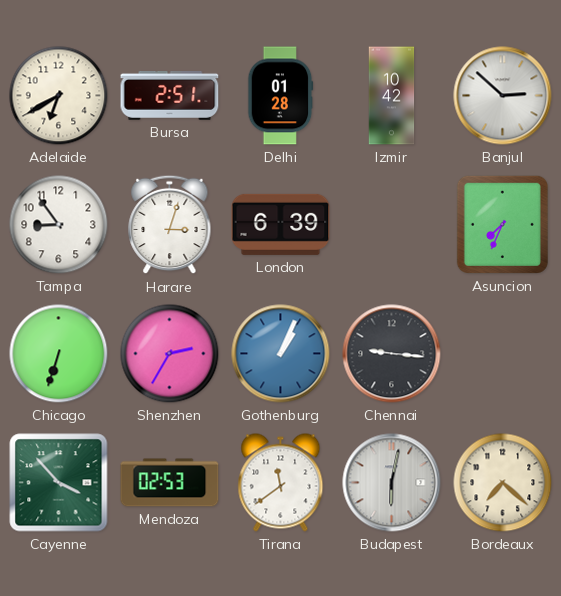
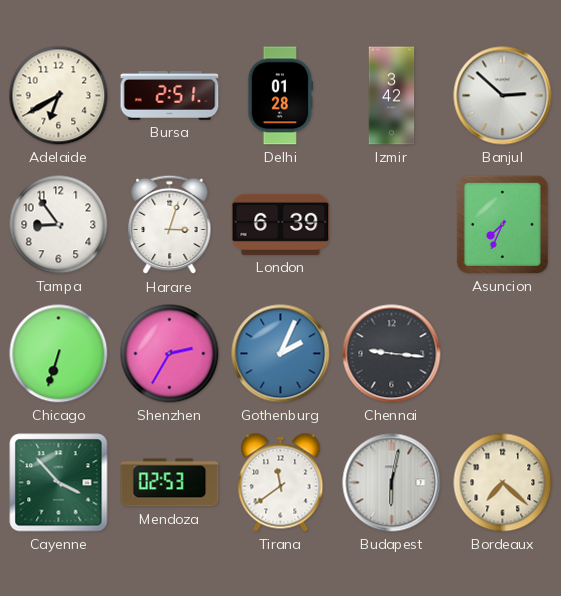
Izmir: 10:42 -> 3:42 (392, 96)
Gothenburg: 1:04 -> 2:04 (281, 354)
